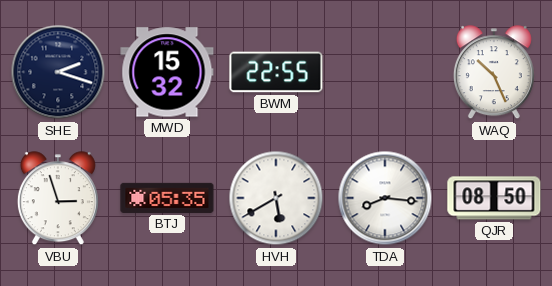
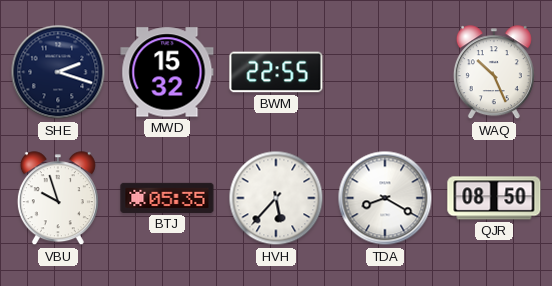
VBU: 2:57 -> 9:57 (58, 199)
HVH: 5:40 -> 5:37 (276, 198)
TDA: 8:16 -> 8:20 (385, 198)
